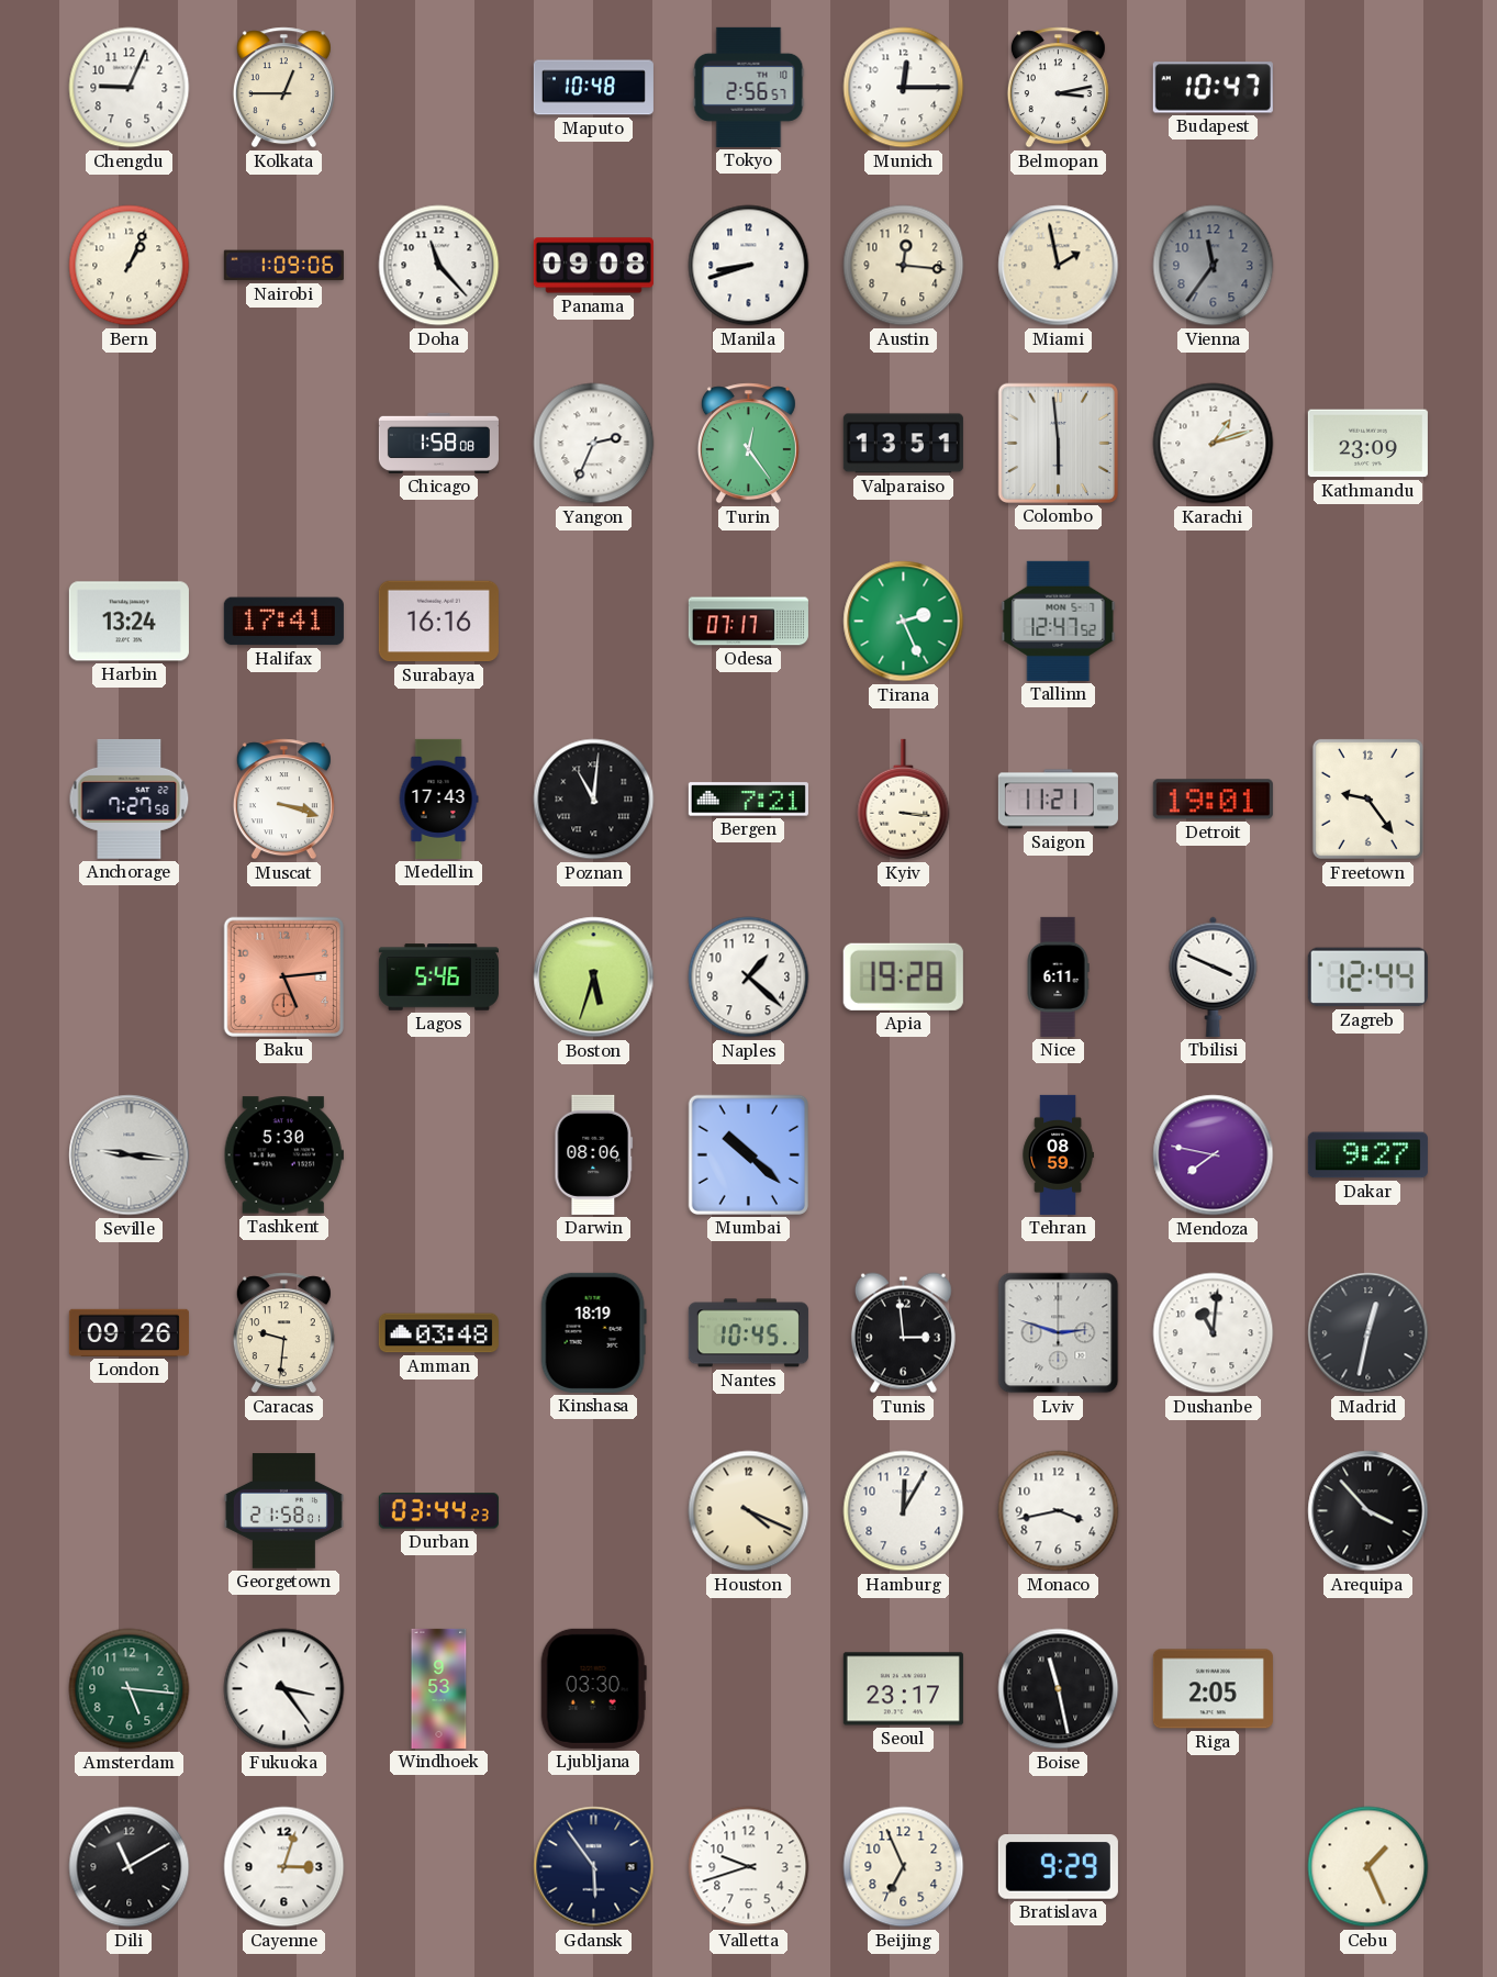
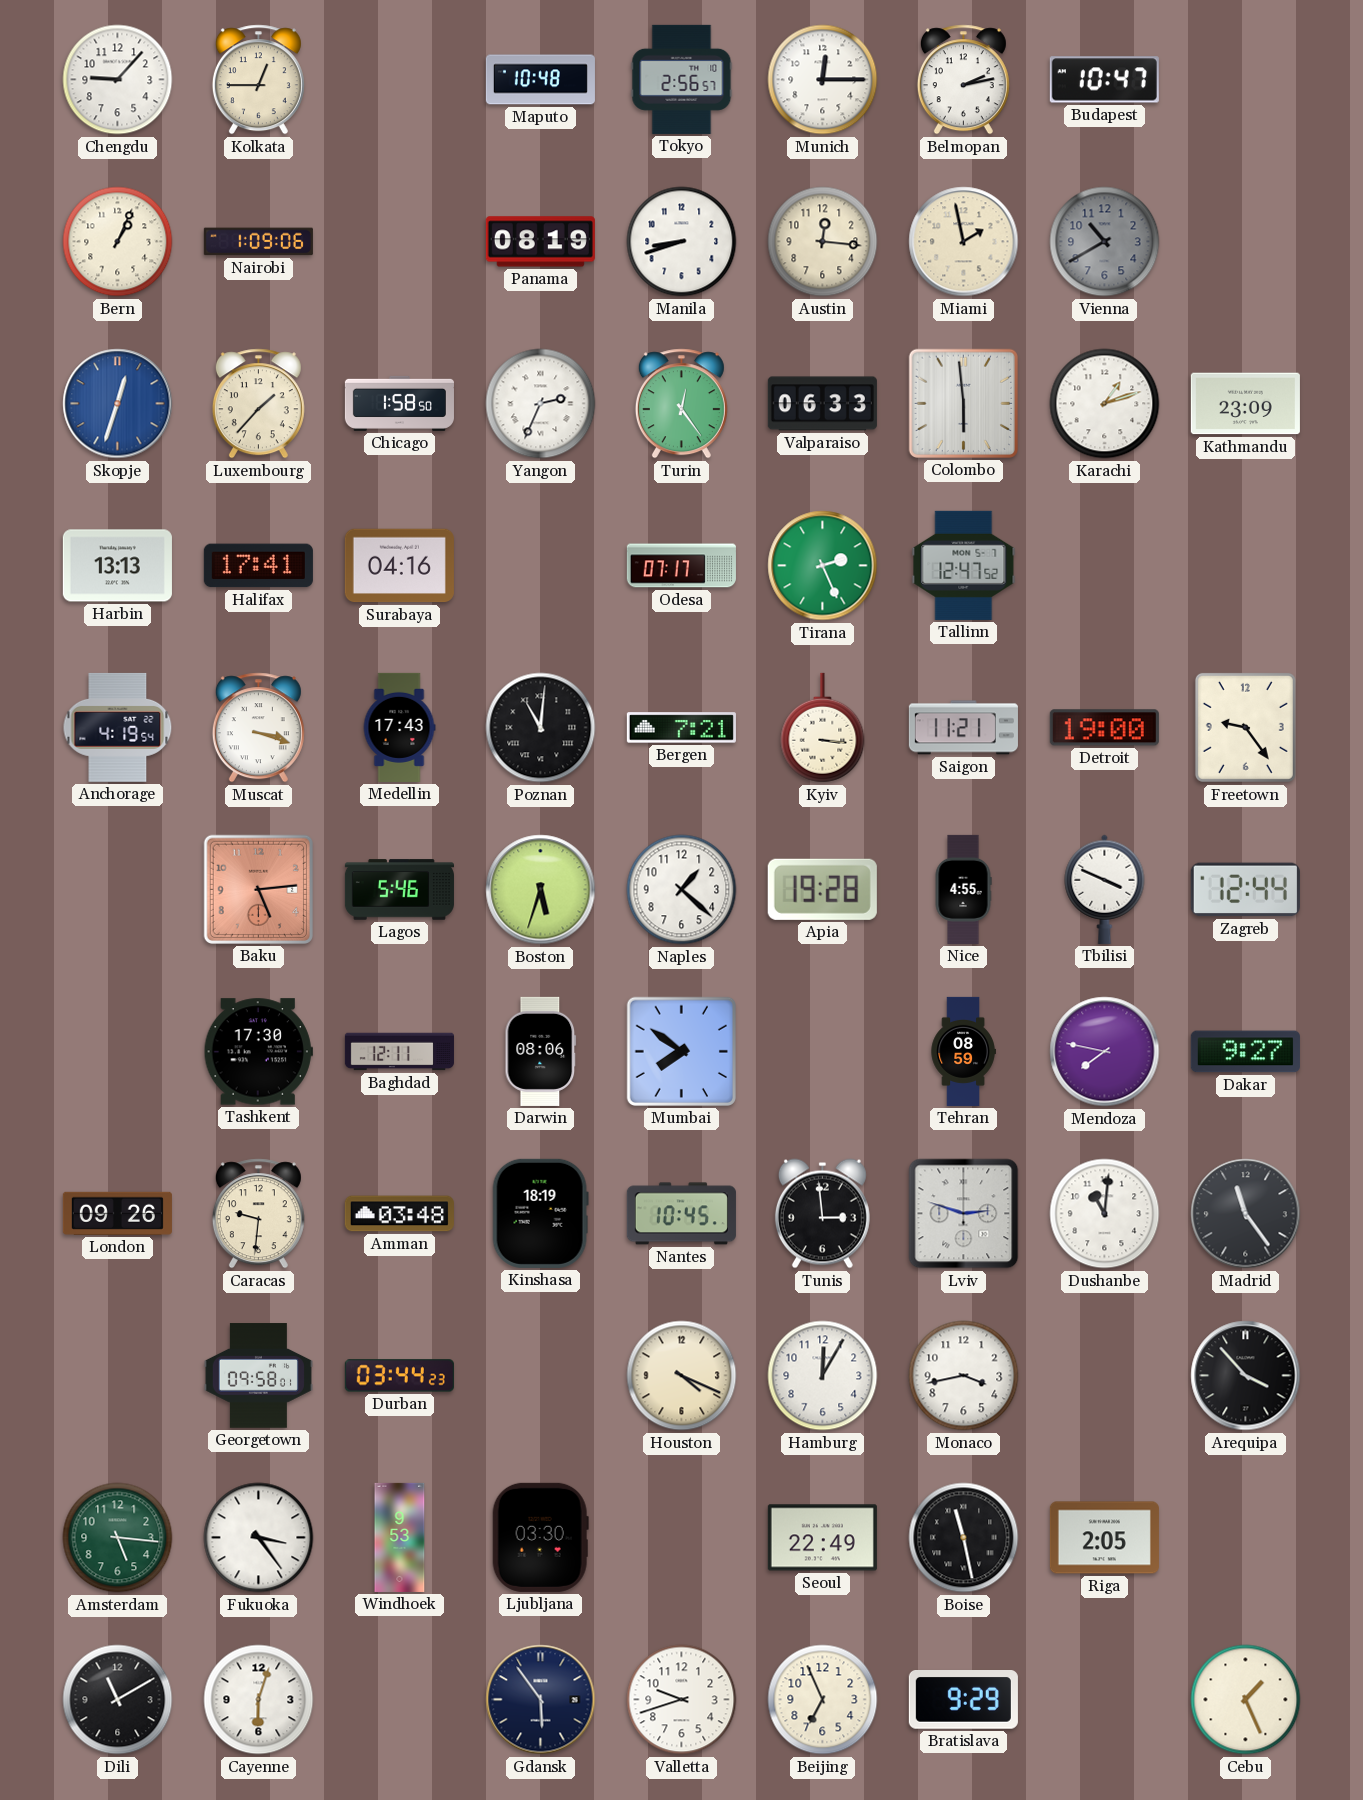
Chengdu: 9:04 -> 9:07 (118, 80)
Belmopan: 3:13 -> 2:13 (963, 80)
Doha: 11:23 -> none (439, 266)
Panama: 09:08 -> 08:19 (540, 242)
Vienna: 11:36 -> 10:40 (1105, 242)
Skopje: none -> 12:33 (118, 404)
Luxembourg: none -> 1:37 (258, 404)
Chicago: 1:58:08 -> 1:58:50 (399, 403)
Valparaiso: 13:51 -> 06:33 (822, 404)
Harbin: 13:24 -> 13:13 (117, 566)
Surabaya: 16:16 -> 04:16 (399, 566)
Anchorage: 7:27 -> 4:19 (118, 727)
Detroit: 19:01 -> 19:00 (1104, 728)
Nice: 6:11 -> 4:55 (963, 889)
Seville: 9:16 -> none (130, 1155)
Tashkent: 5:30 -> 17:30 (258, 1052)
Baghdad: none -> 12:11 (399, 1052)
Mumbai: 10:22 -> 7:51 (681, 1051)
Madrid: 12:32 -> 11:24 (1246, 1214)
Georgetown: 21:58 -> 09:58 (258, 1376)
Seoul: 23:17 -> 22:49 (822, 1538)
Cayenne: 3:03 -> 6:03 (259, 1700)
